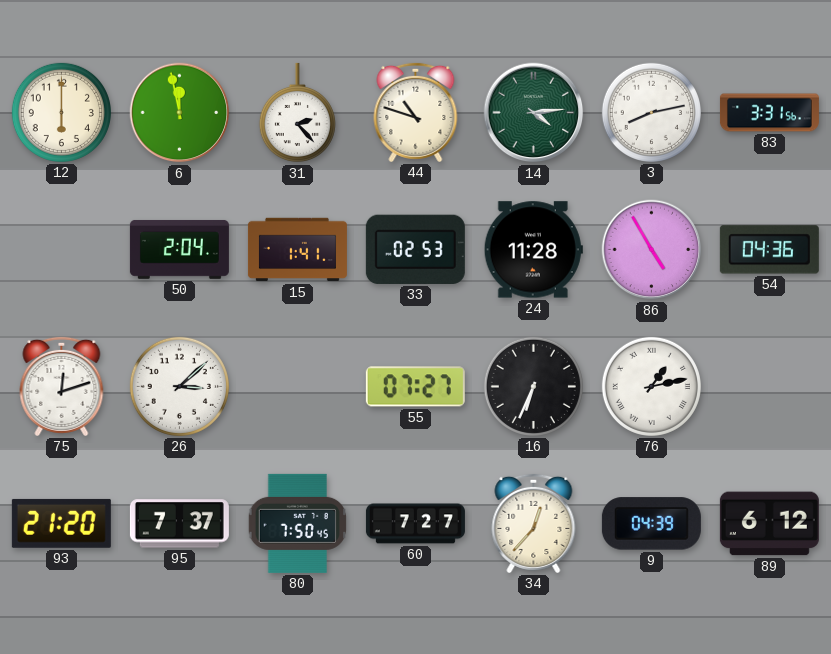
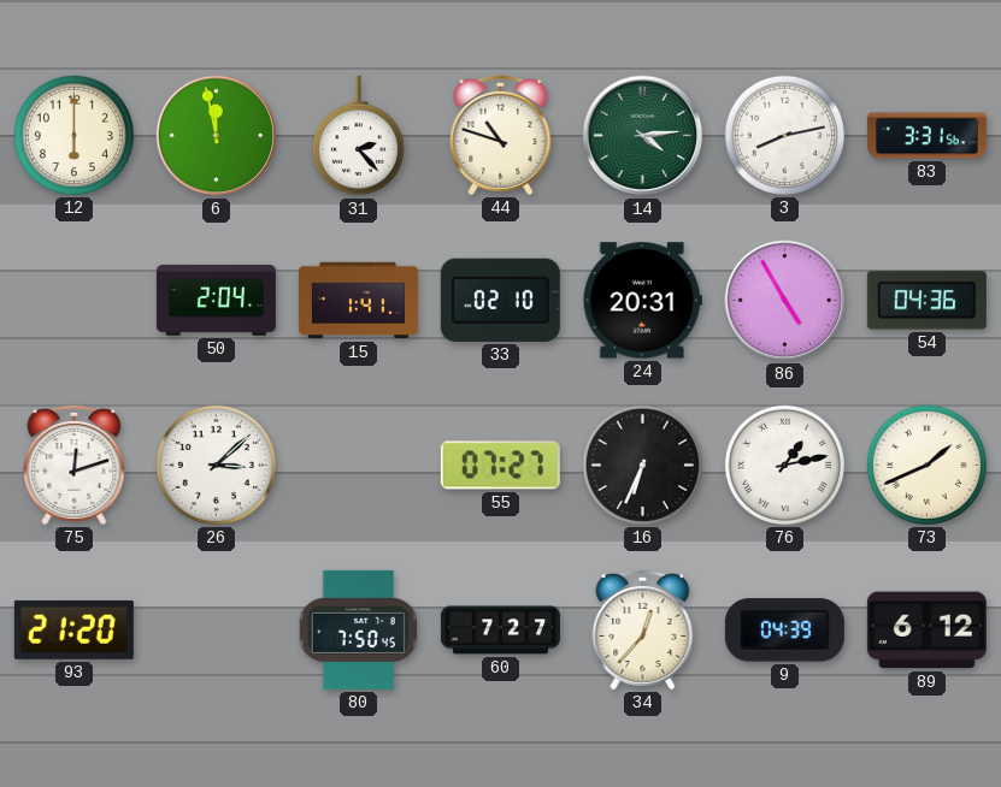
33: 02:53 -> 02:10 (500, 300)
24: 11:28 -> 20:31 (642, 301)
73: none -> 1:41 (926, 464)
95: 7:37 -> none (179, 524)
